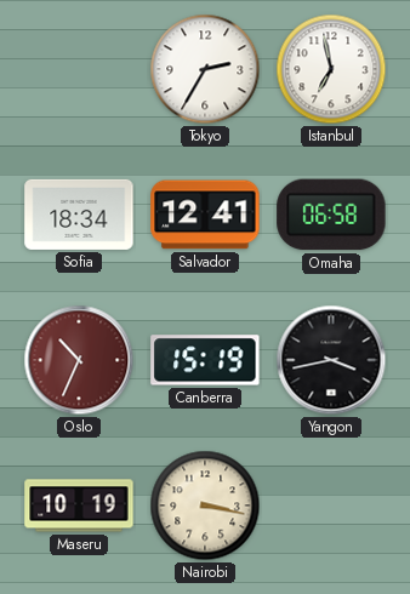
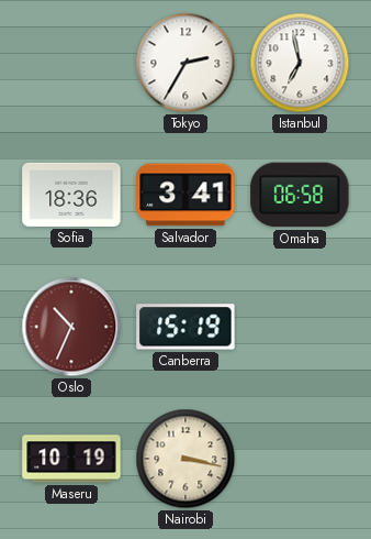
Sofia: 18:34 -> 18:36 (71, 195)
Salvador: 12:41 -> 3:41 (185, 195)
Yangon: 3:43 -> none (331, 360)
